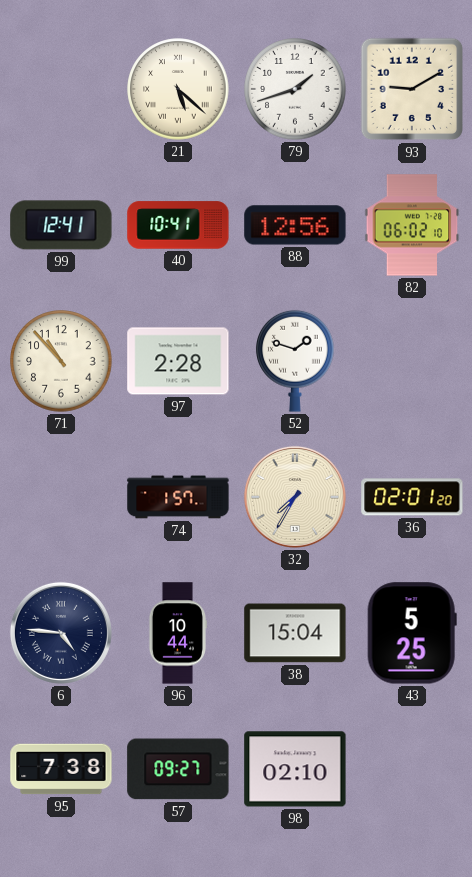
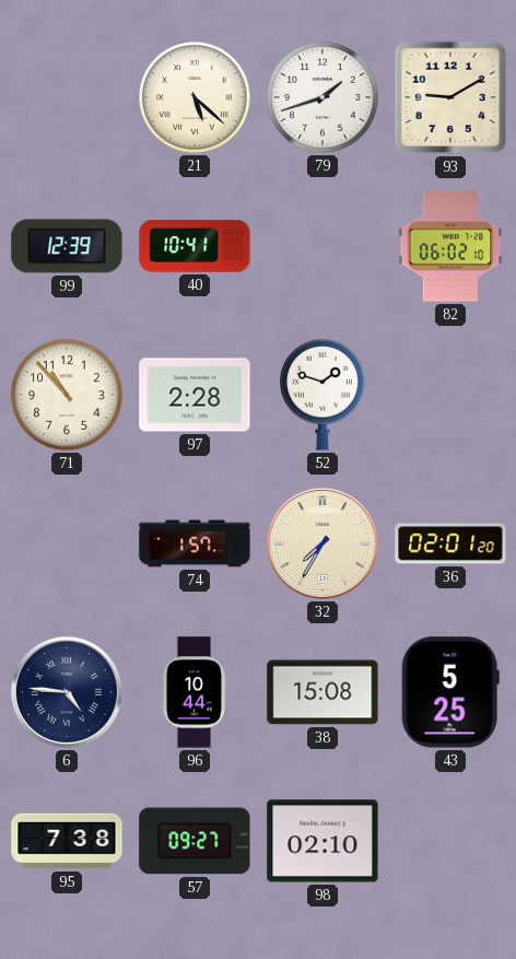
99: 12:41 -> 12:39 (67, 246)
88: 12:56 -> none (295, 225)
38: 15:04 -> 15:08 (322, 692)
